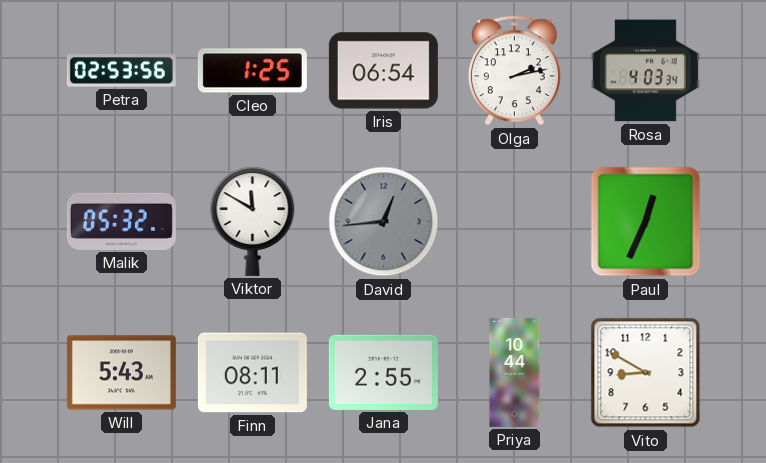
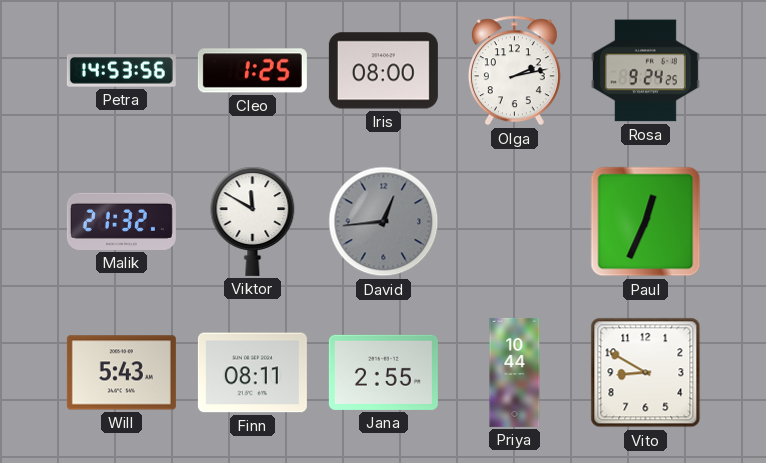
Petra: 02:53 -> 14:53 (121, 71)
Iris: 06:54 -> 08:00 (383, 71)
Rosa: 4:03 -> 9:24 (645, 71)
Malik: 05:32 -> 21:32 (121, 221)
